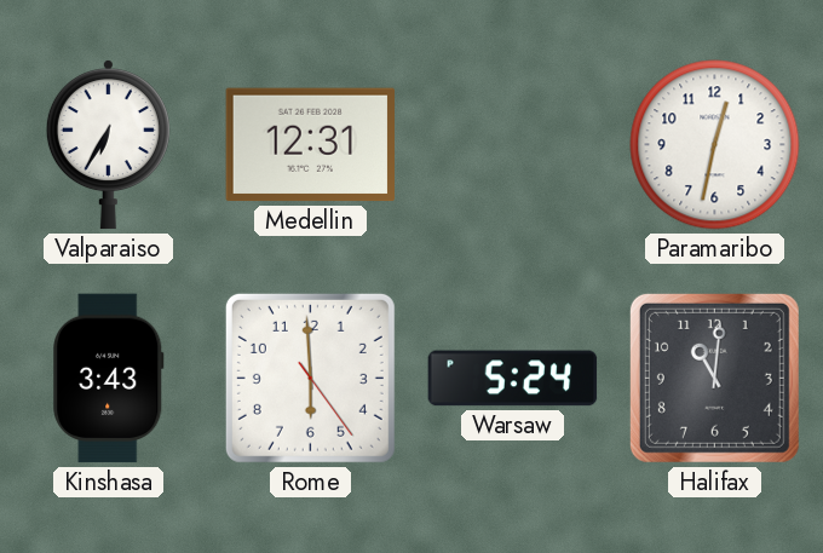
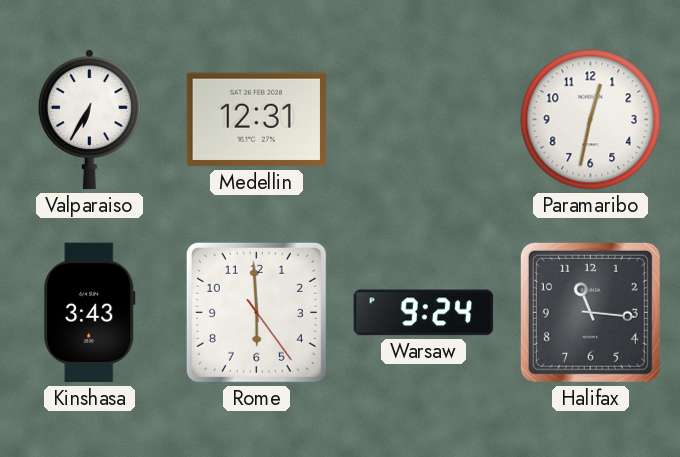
Warsaw: 5:24 -> 9:24 (424, 313)
Halifax: 11:01 -> 11:16 (590, 312)
